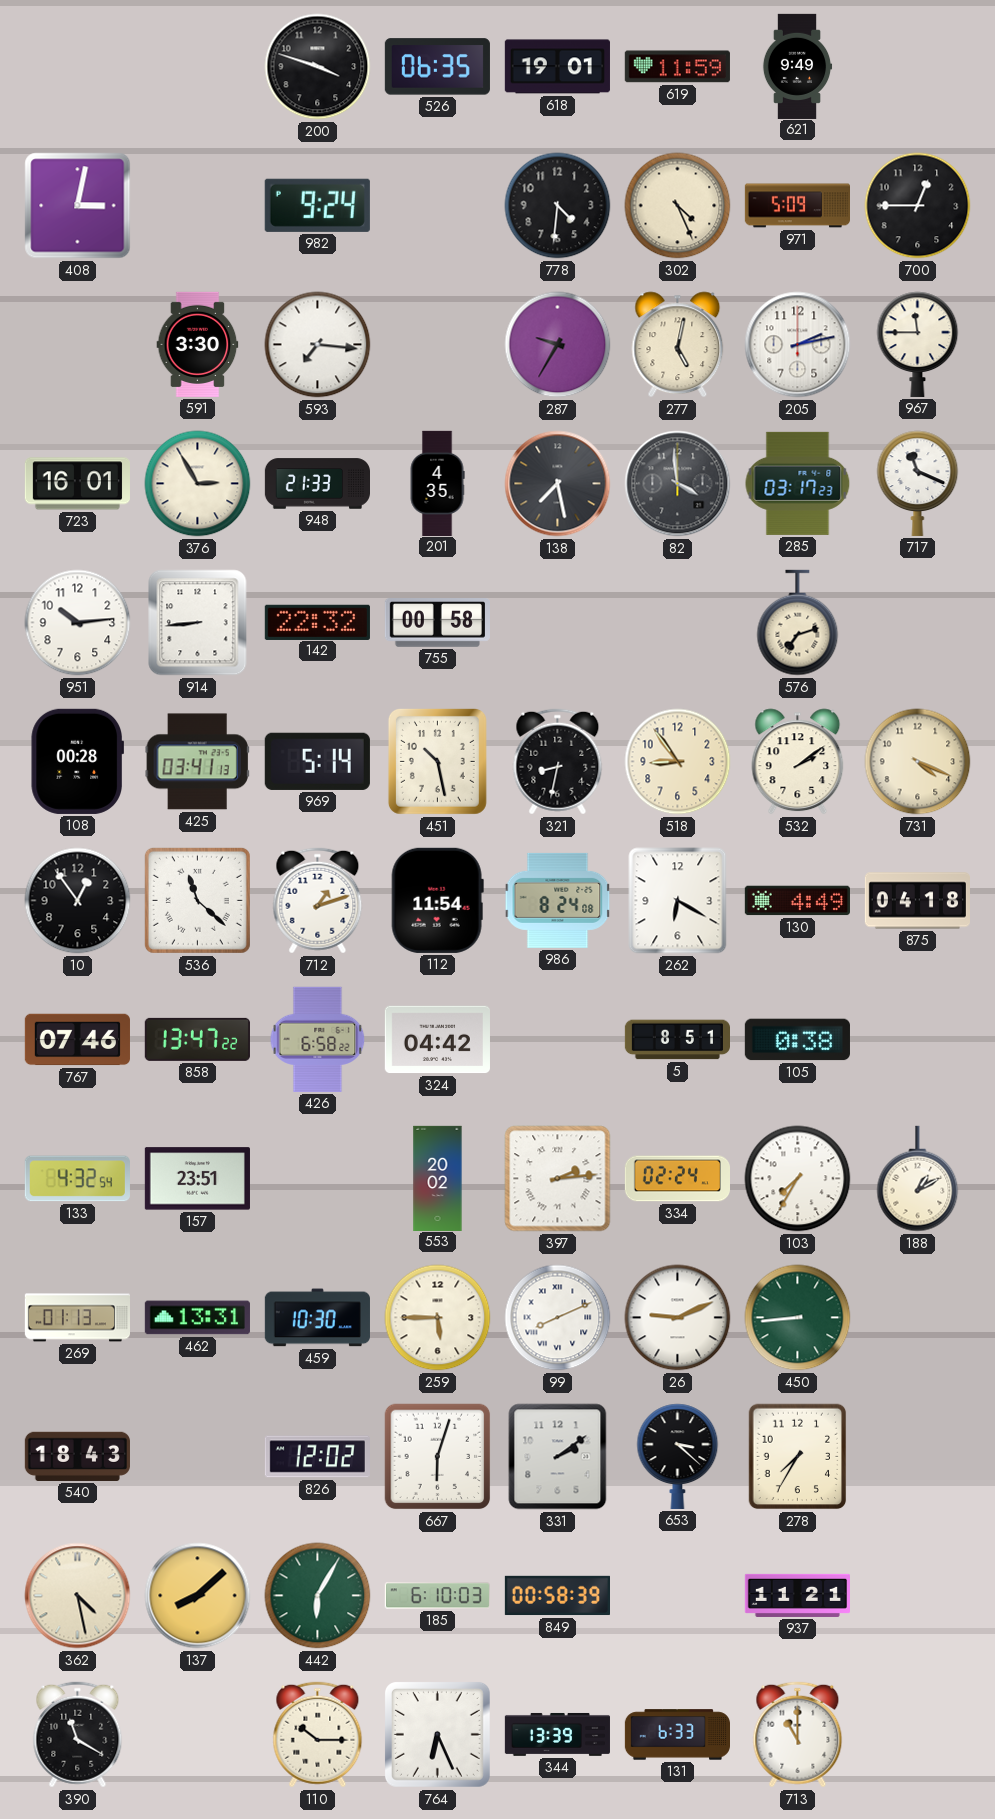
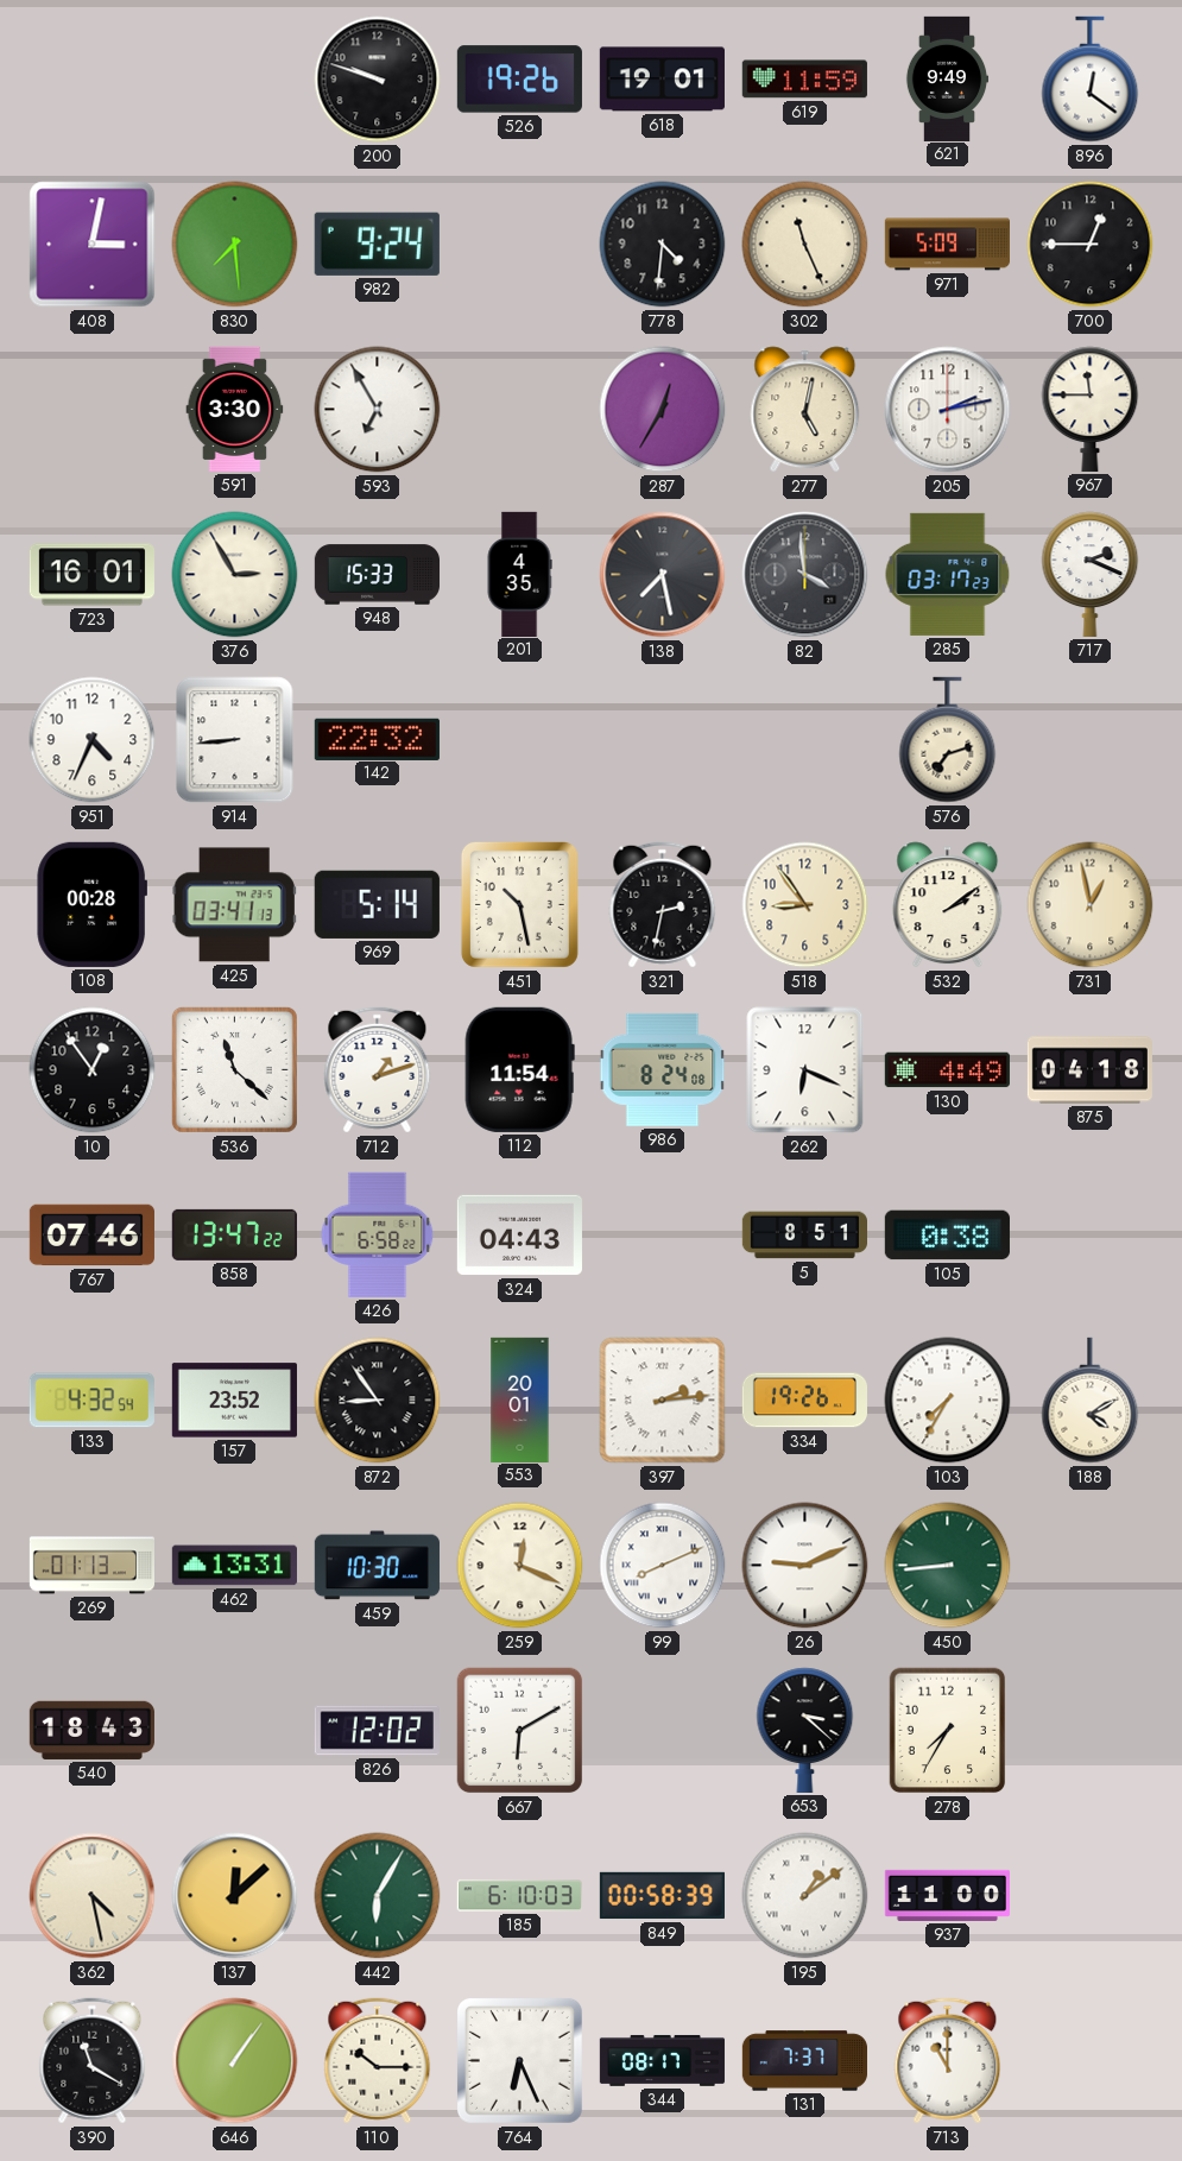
200: 3:48 -> 9:48 (378, 80)
526: 06:35 -> 19:26 (519, 80)
896: none -> 12:21 (1091, 80)
830: none -> 7:29 (235, 245)
302: 4:26 -> 11:26 (805, 245)
593: 7:16 -> 6:55 (378, 410)
287: 9:35 -> 12:35 (663, 410)
948: 21:33 -> 15:33 (377, 575)
717: 11:19 -> 2:19 (1091, 574)
951: 10:14 -> 4:34 (93, 740)
755: 00:58 -> none (437, 623)
321: 8:32 -> 2:32 (663, 905)
731: 4:19 -> 12:58 (1091, 905)
262: 6:20 -> 6:19 (805, 1070)
324: 04:42 -> 04:43 (519, 1236)
157: 23:51 -> 23:52 (234, 1401)
872: none -> 8:54 (378, 1401)
553: 20:02 -> 20:01 (520, 1399)
334: 02:24 -> 19:26 (804, 1401)
188: 1:10 -> 4:10 (1091, 1401)
259: 5:45 -> 12:19 (520, 1566)
667: 6:03 -> 6:10 (520, 1731)
331: 2:09 -> none (558, 1457)
137: 8:08 -> 12:08 (235, 1896)
195: none -> 1:09 (805, 1896)
937: 11:21 -> 11:00 (947, 1895)
646: none -> 1:06 (235, 2061)
344: 13:39 -> 08:17 (662, 2060)
131: 6:33 -> 7:37 (804, 2061)
